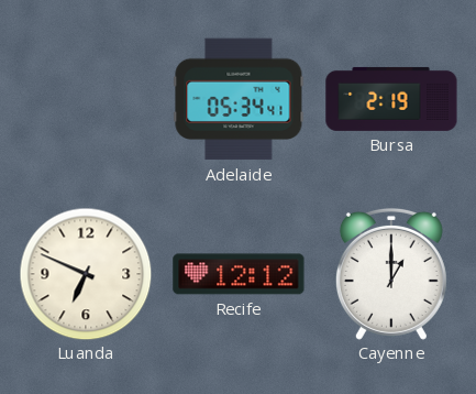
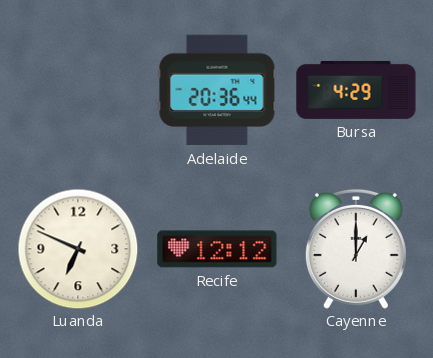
Adelaide: 05:34 -> 20:36 (217, 90)
Bursa: 2:19 -> 4:29 (356, 90)
